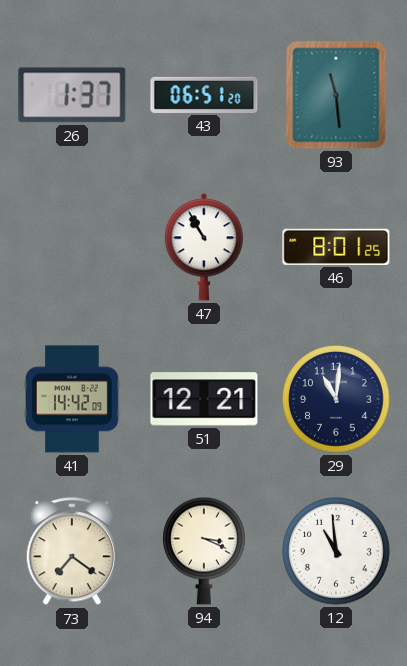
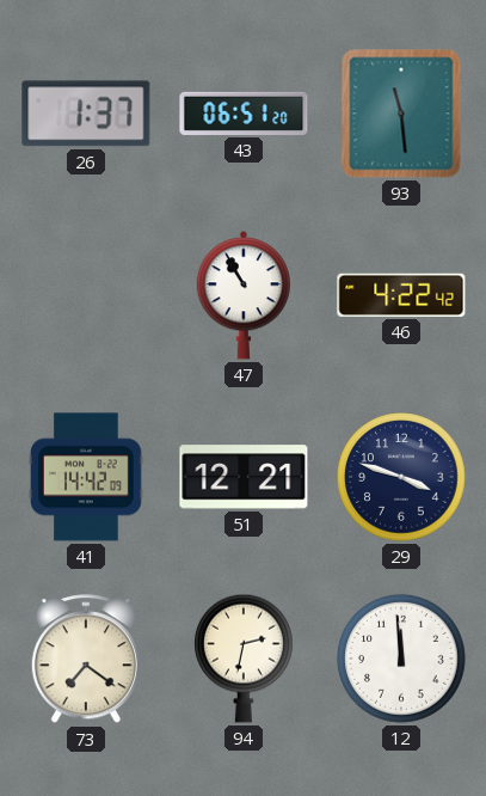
46: 8:01 -> 4:22 (401, 295)
29: 11:01 -> 3:48 (401, 477)
94: 3:19 -> 2:32 (245, 659)
12: 10:59 -> 11:59 (401, 659)
